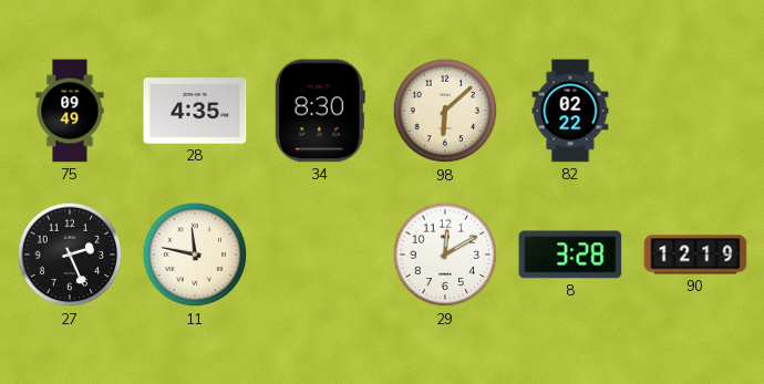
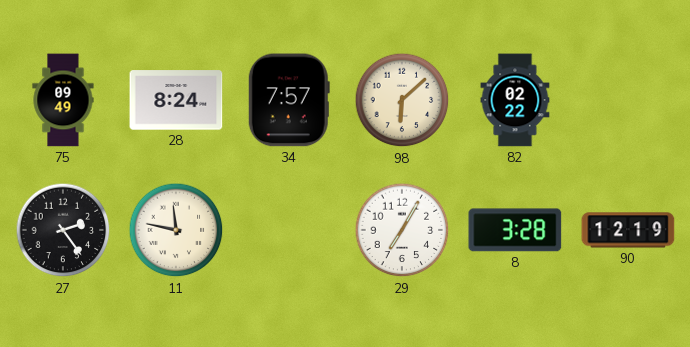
28: 4:35 -> 8:24 (176, 100)
34: 8:30 -> 7:57 (289, 100)
27: 2:26 -> 2:24 (63, 230)
29: 12:10 -> 7:05 (402, 230)
